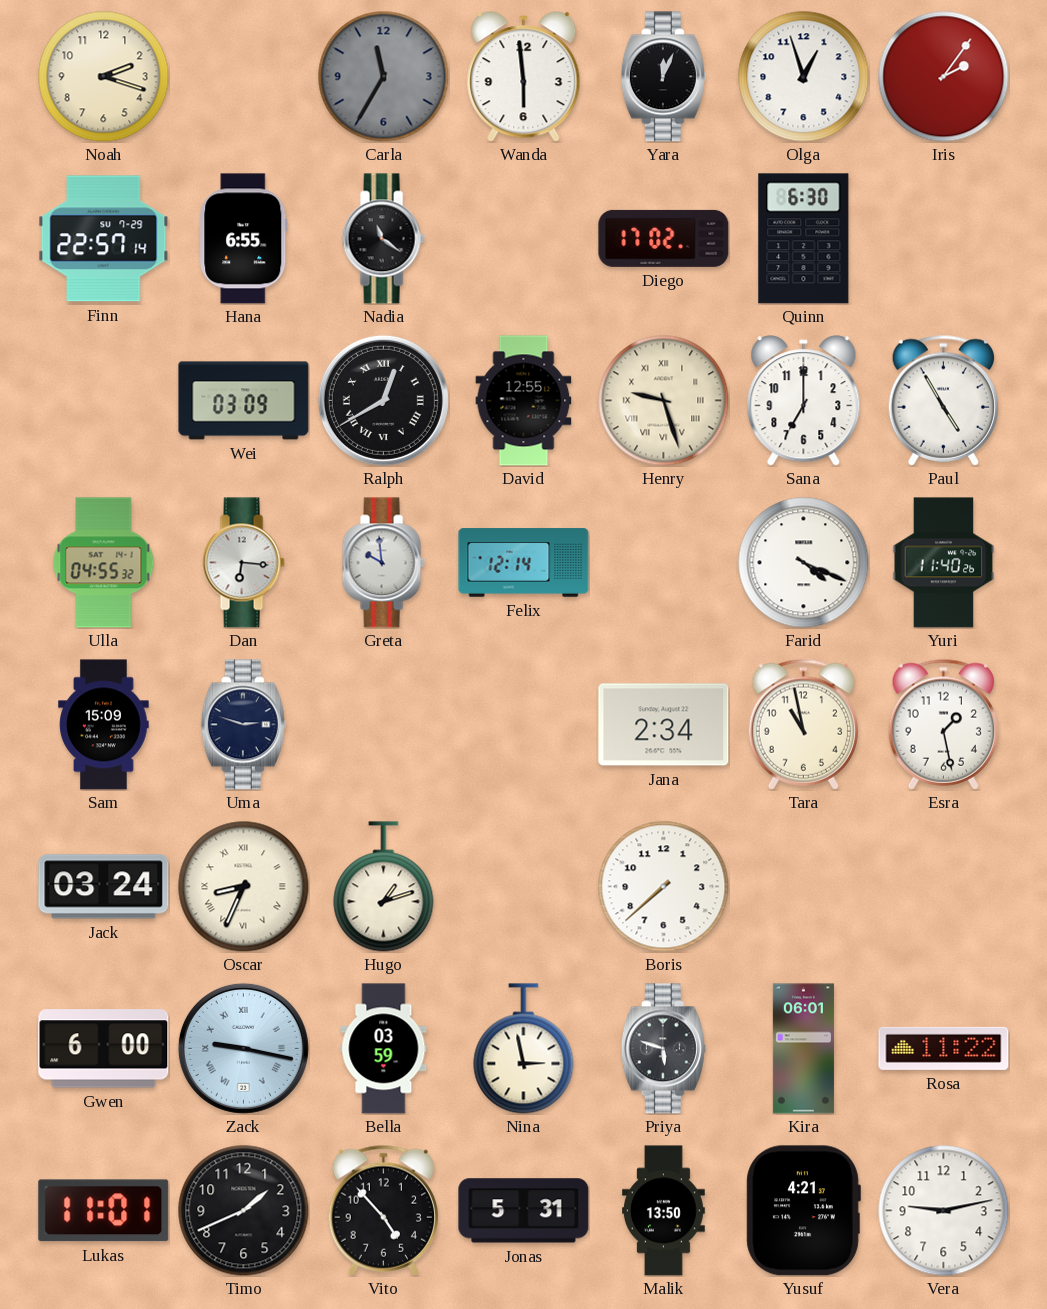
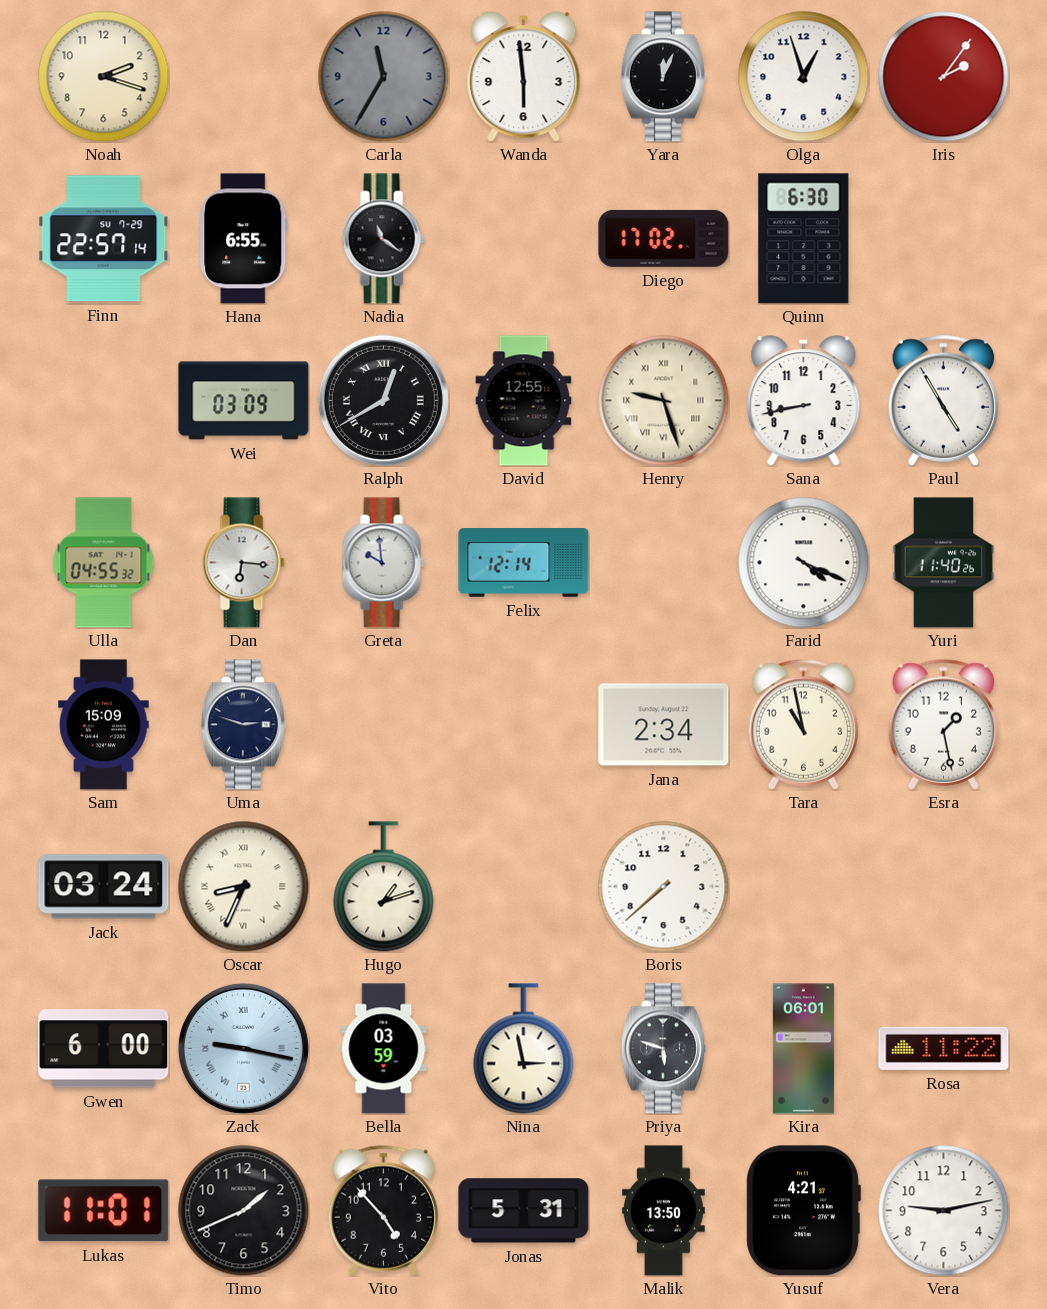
Sana: 7:00 -> 8:43 (804, 401)
